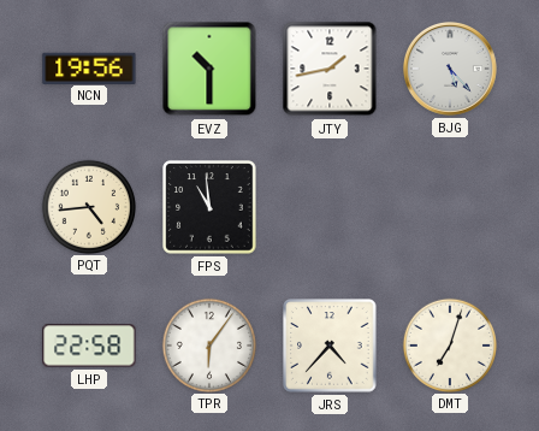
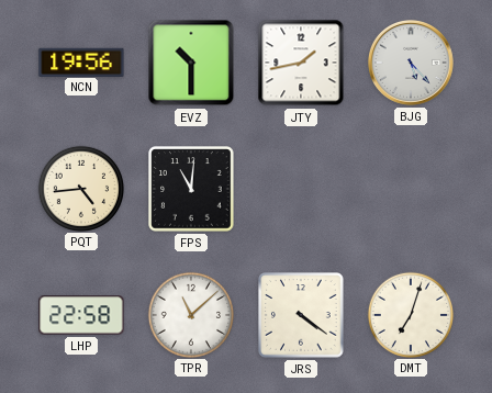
FPS: 10:59 -> 11:01 (191, 189)
TPR: 6:06 -> 11:08 (190, 314)
JRS: 4:37 -> 4:21 (301, 315)
